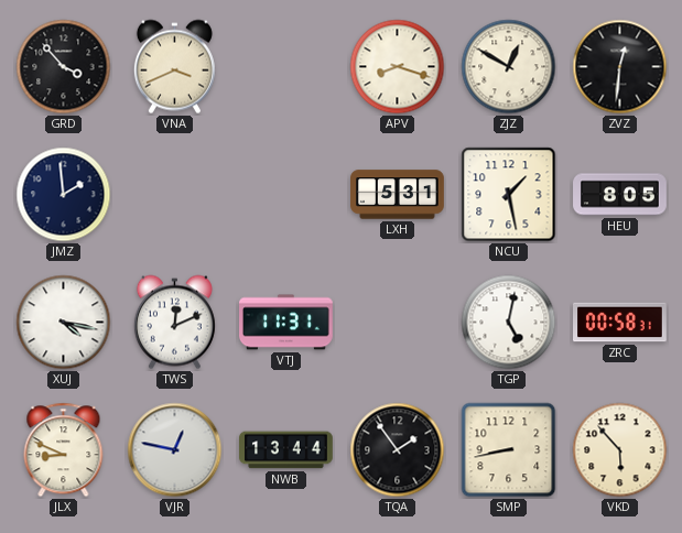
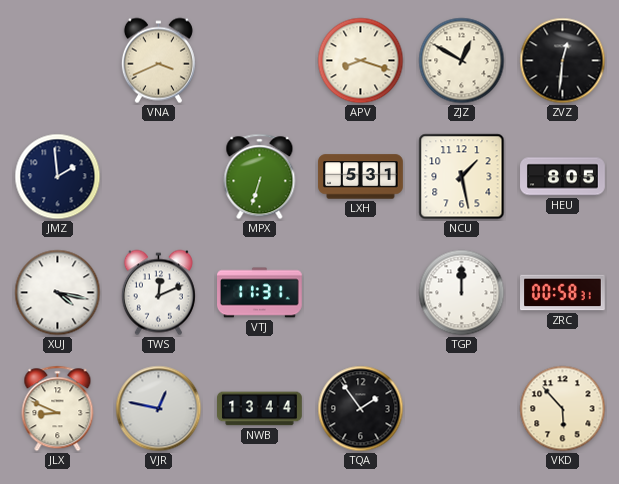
GRD: 3:53 -> none (64, 67)
MPX: none -> 6:33 (260, 177)
TGP: 5:02 -> 12:00 (462, 293)
SMP: 8:43 -> none (509, 450)
